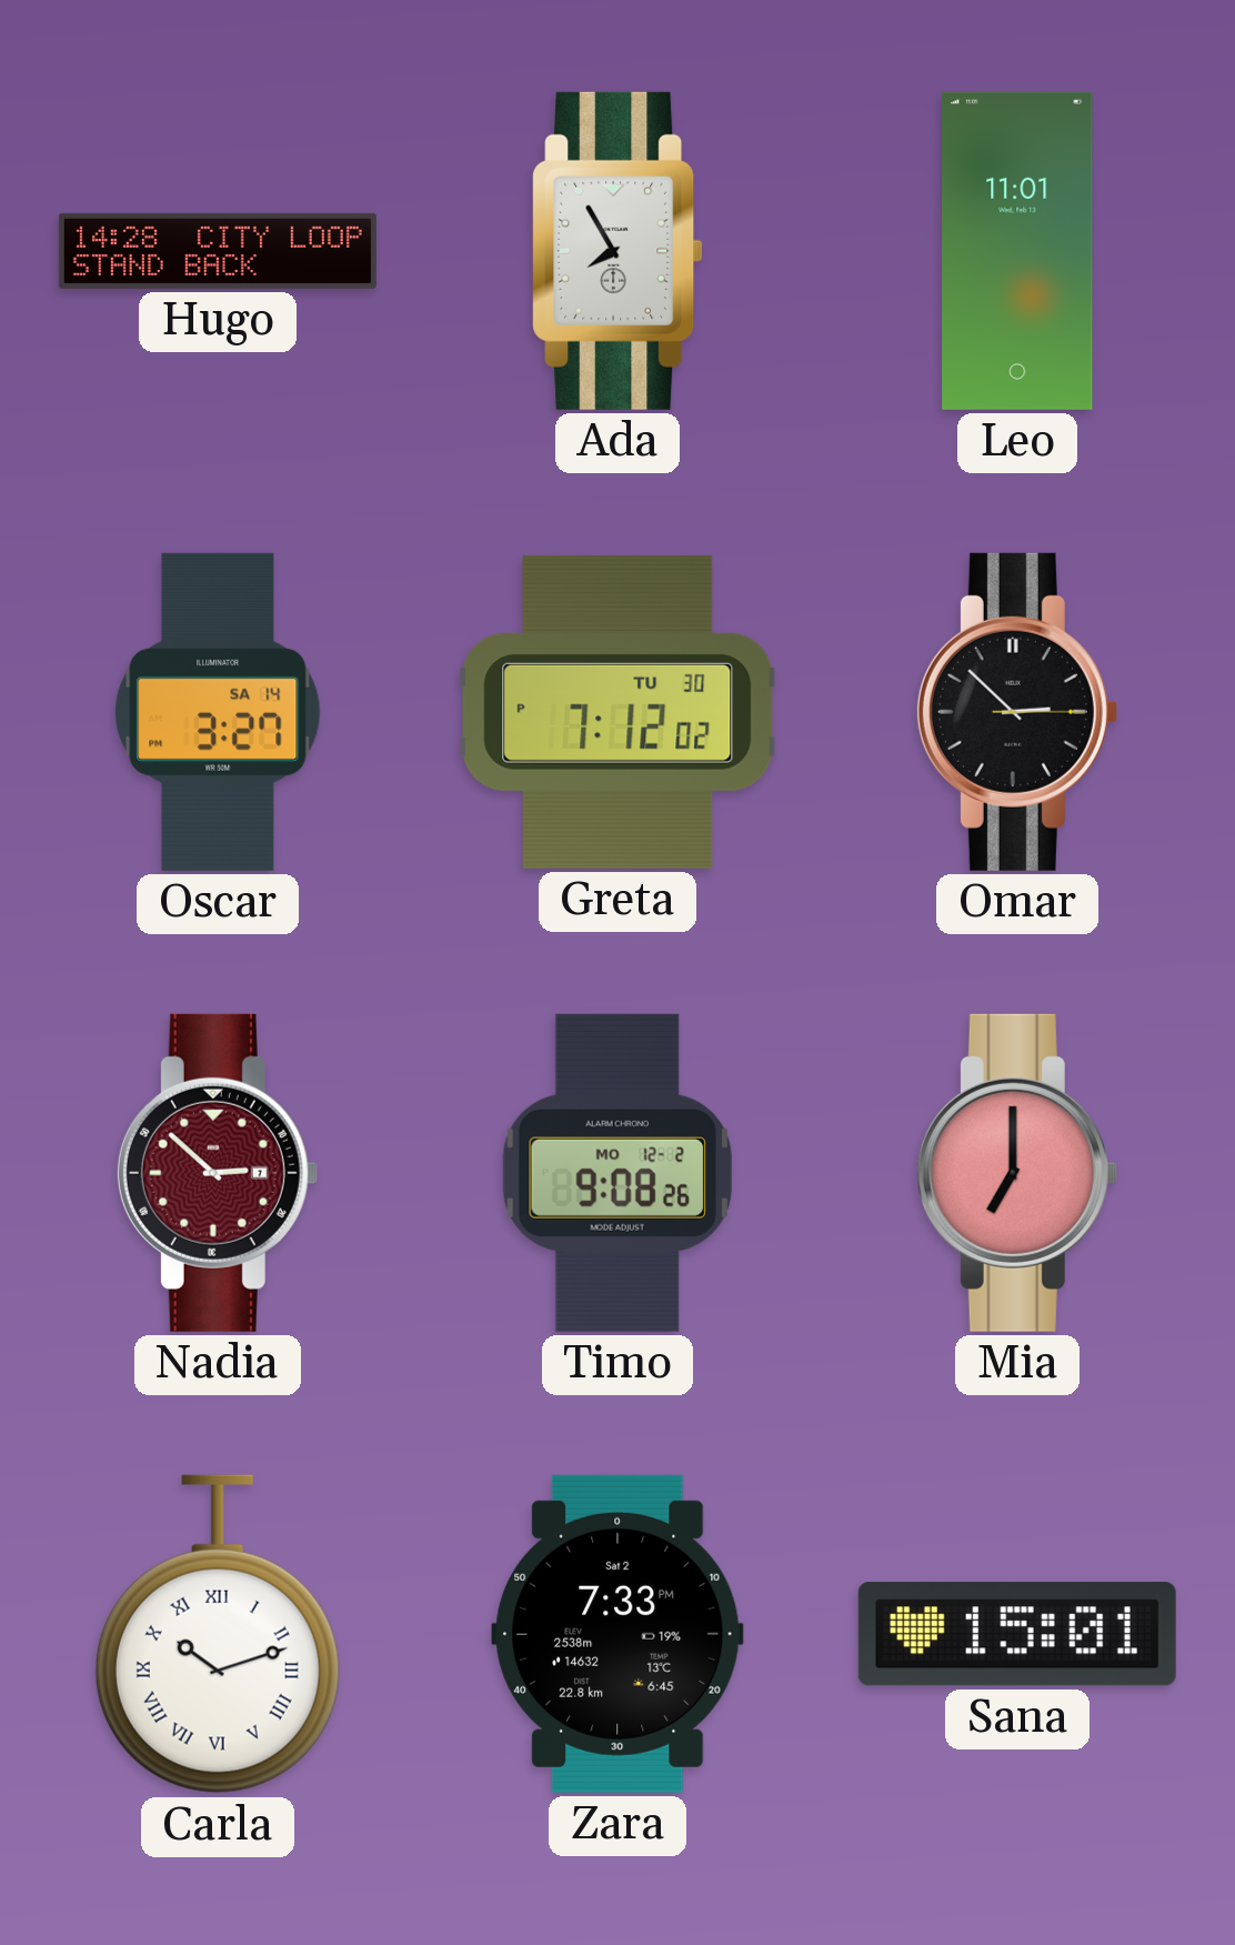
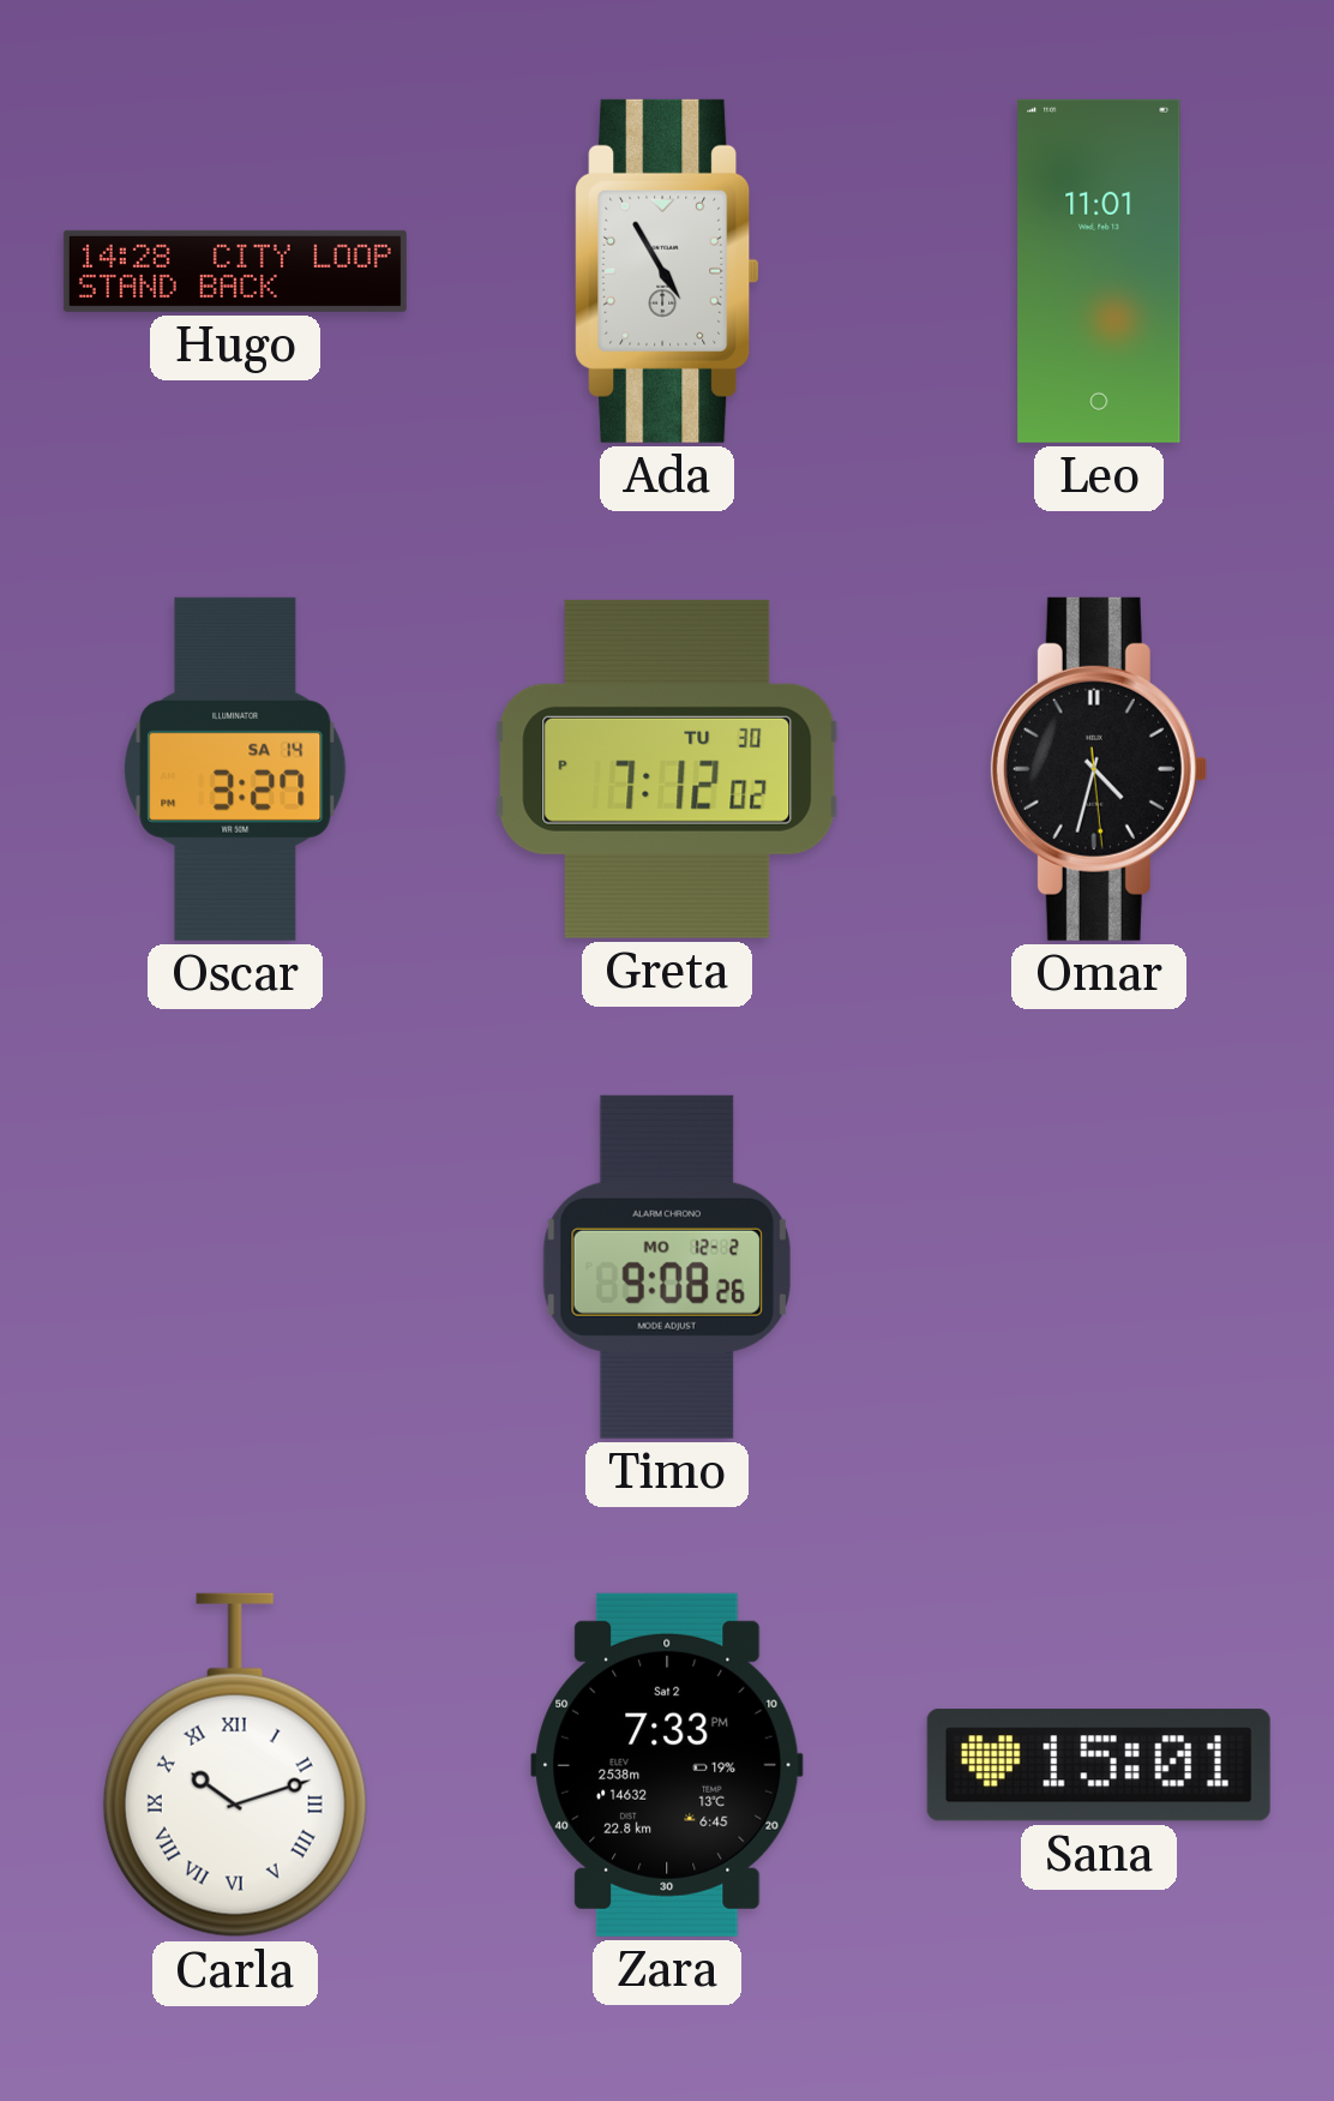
Ada: 7:55 -> 4:55 (667, 271)
Omar: 2:52 -> 4:32 (1098, 769)
Nadia: 2:52 -> none (217, 1173)
Mia: 7:00 -> none (1016, 1173)
